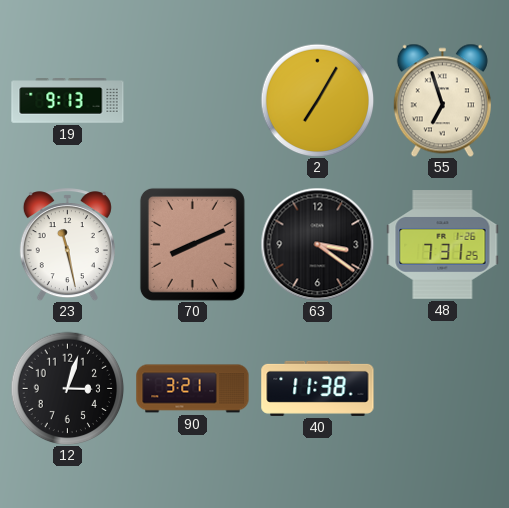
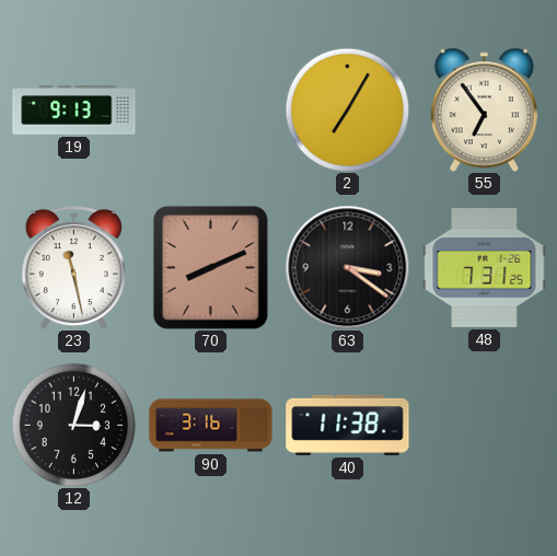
55: 6:57 -> 6:54 (484, 109)
90: 3:21 -> 3:16 (211, 426)
